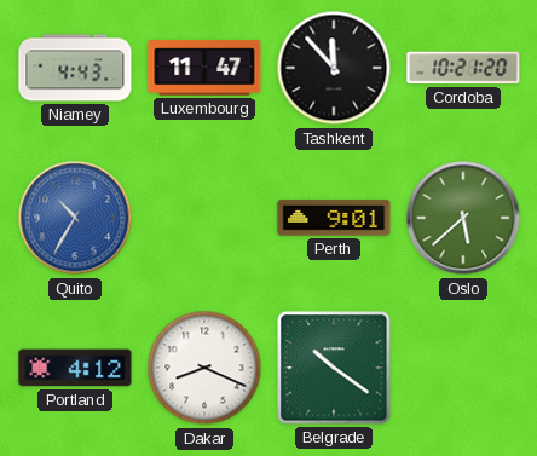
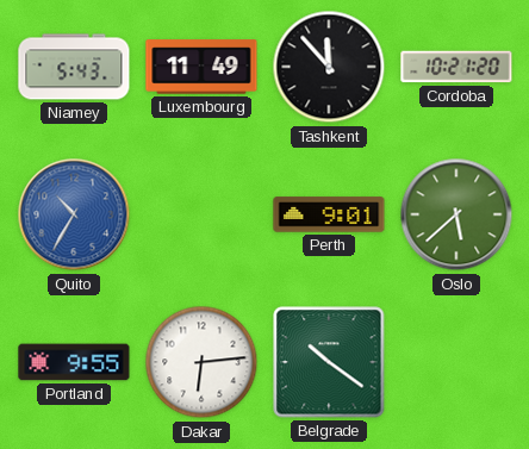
Niamey: 4:43 -> 5:43 (74, 67)
Luxembourg: 11:47 -> 11:49 (201, 67)
Portland: 4:12 -> 9:55 (74, 362)
Dakar: 8:19 -> 6:14 (201, 362)
